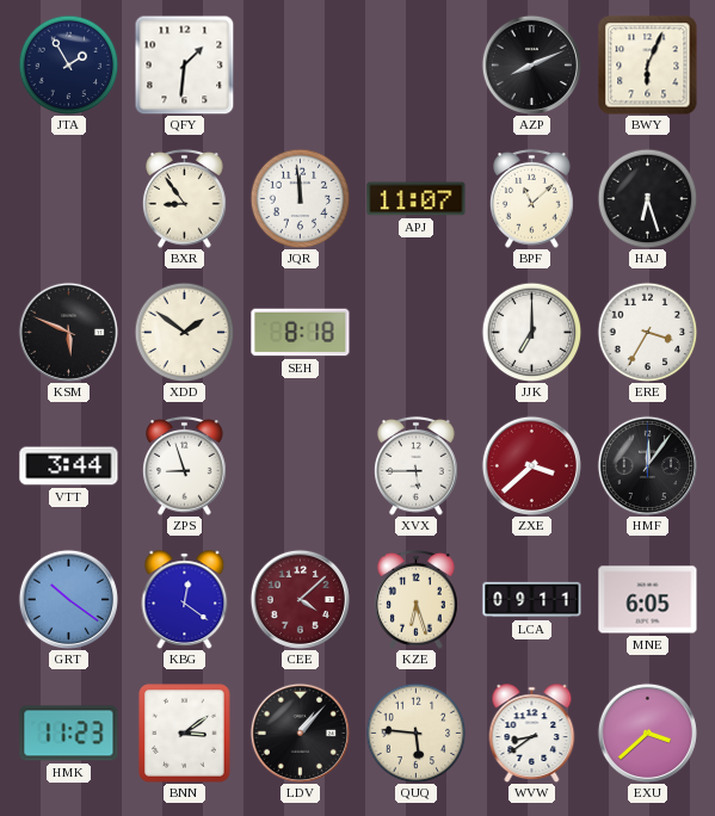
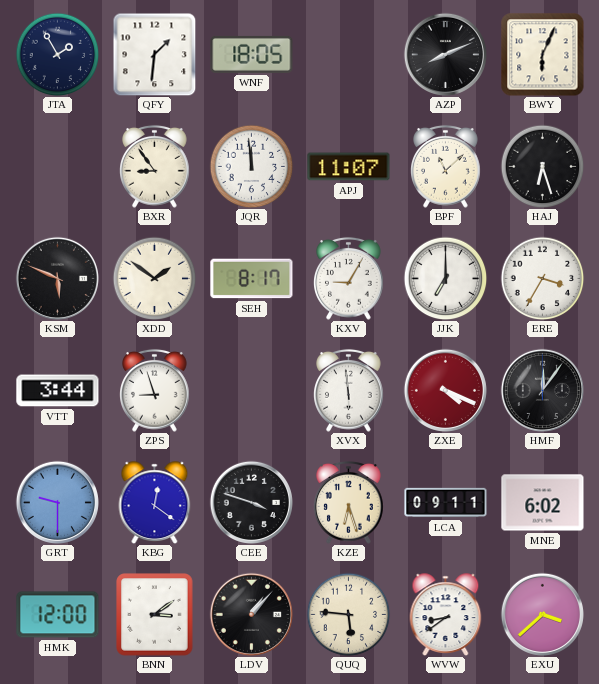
WNF: none -> 18:05 (252, 54)
SEH: 8:18 -> 8:17 (252, 279)
KXV: none -> 9:05 (349, 278)
XVX: 5:45 -> 5:59 (349, 390)
ZXE: 3:38 -> 4:19 (445, 390)
GRT: 10:21 -> 9:30 (57, 502)
CEE: 4:08 -> 3:48 (251, 502)
CEE dial: burgundy -> black (251, 502)
MNE: 6:05 -> 6:02 (543, 503)
HMK: 11:23 -> 12:00 (58, 615)
